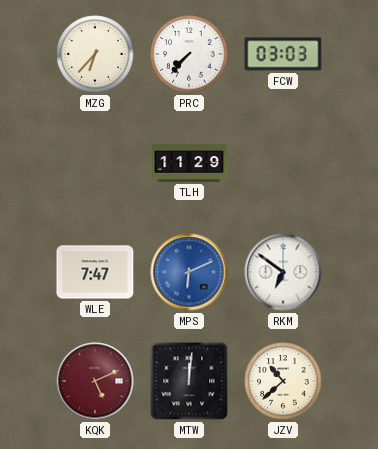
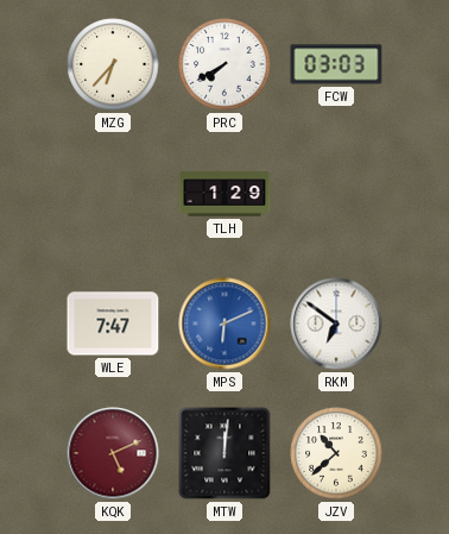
PRC: 7:37 -> 7:40 (224, 64)
TLH: 11:29 -> 1:29 (224, 194)
